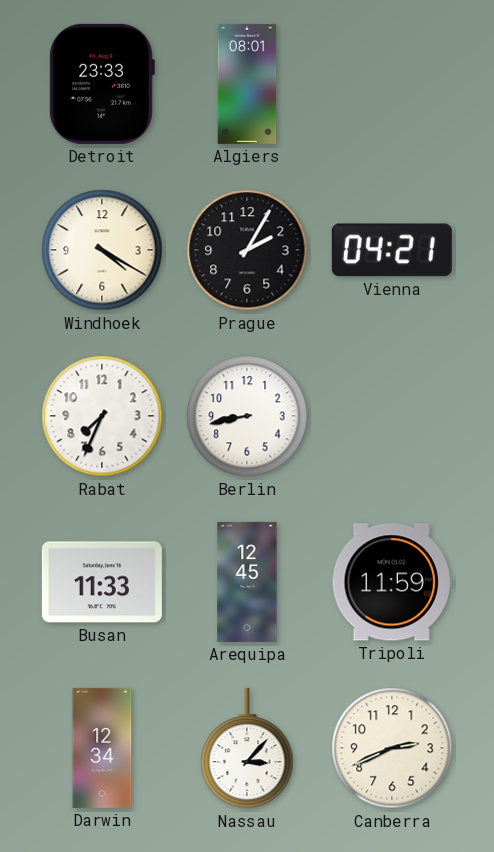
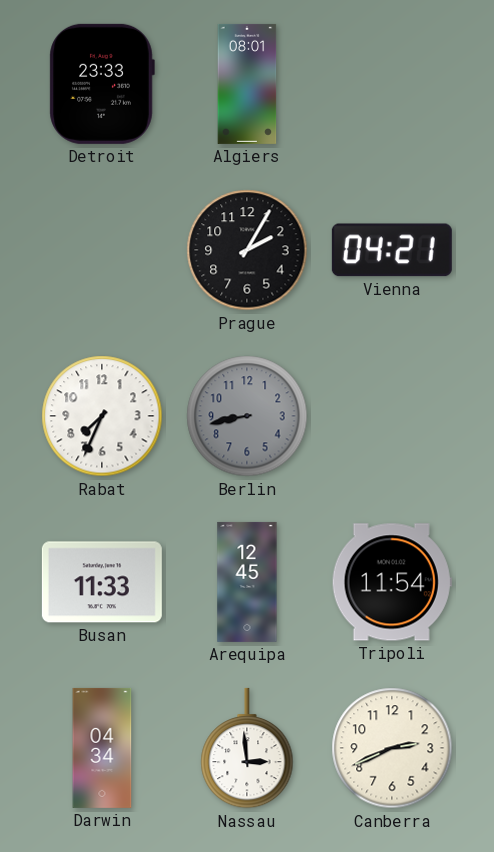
Windhoek: 4:20 -> none (102, 250)
Berlin dial: white -> grey (247, 416)
Tripoli: 11:59 -> 11:54 (392, 582)
Darwin: 12:34 -> 04:34 (102, 748)
Nassau: 3:07 -> 2:59 (247, 748)
